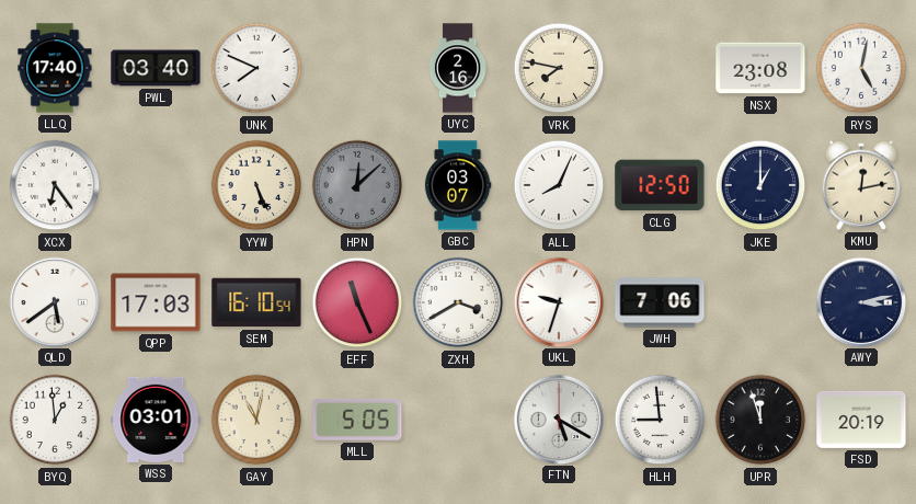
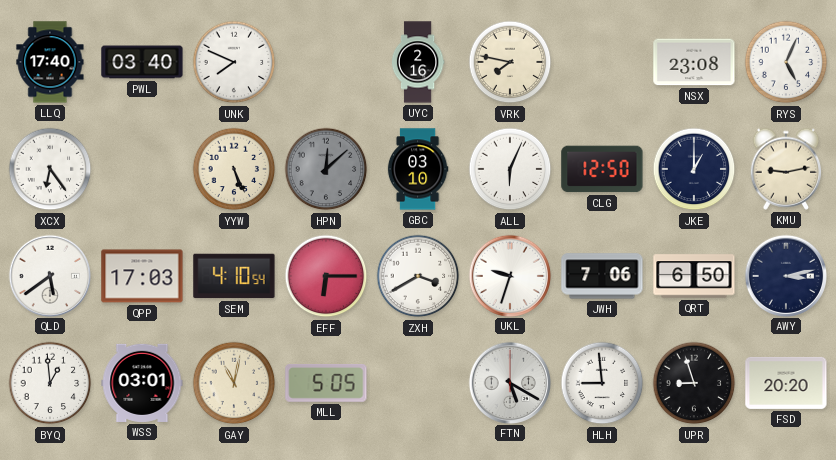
RYS: 5:02 -> 5:04 (786, 62)
GBC: 03:07 -> 03:10 (418, 169)
ALL: 8:04 -> 6:04 (510, 169)
KMU: 12:13 -> 9:13 (786, 169)
SEM: 16:10 -> 4:10 (234, 276)
EFF: 11:26 -> 6:15 (326, 276)
QRT: none -> 6:50 (694, 276)
UPR: 11:57 -> 8:57 (694, 383)
FSD: 20:19 -> 20:20 (786, 383)
